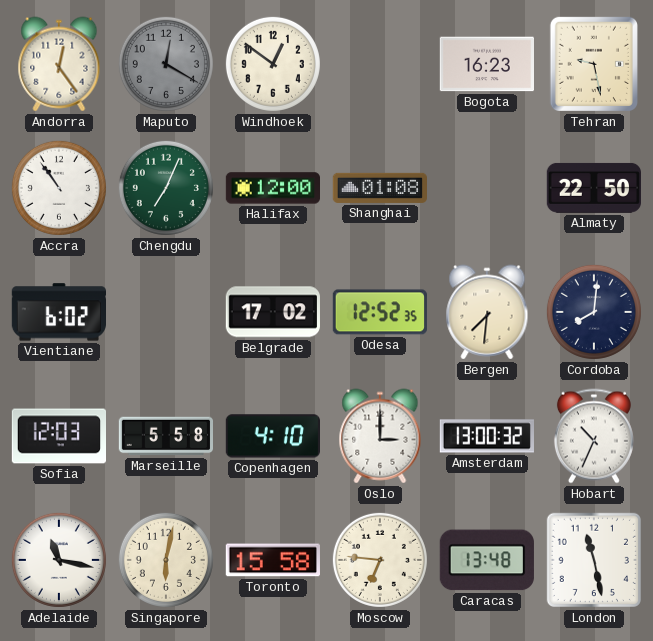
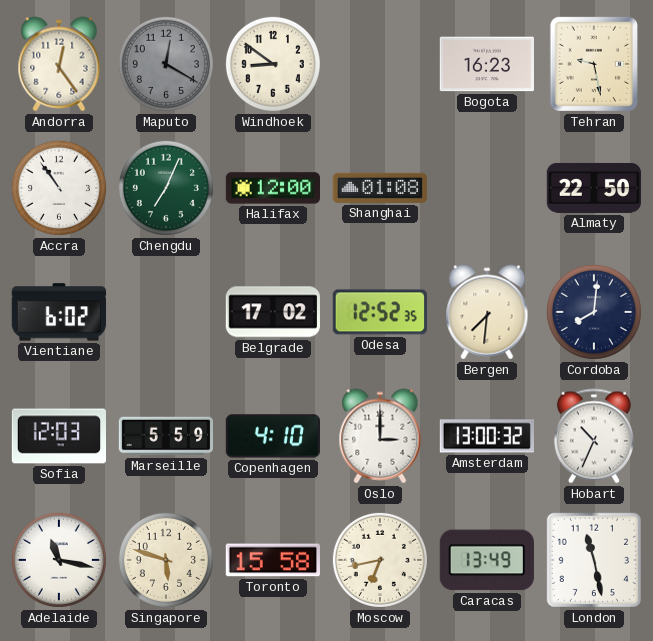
Windhoek: 12:51 -> 8:51 (273, 64)
Marseille: 5:58 -> 5:59 (165, 436)
Singapore: 6:02 -> 5:48 (166, 560)
Moscow: 6:46 -> 6:43 (380, 560)
Caracas: 13:48 -> 13:49 (487, 560)
